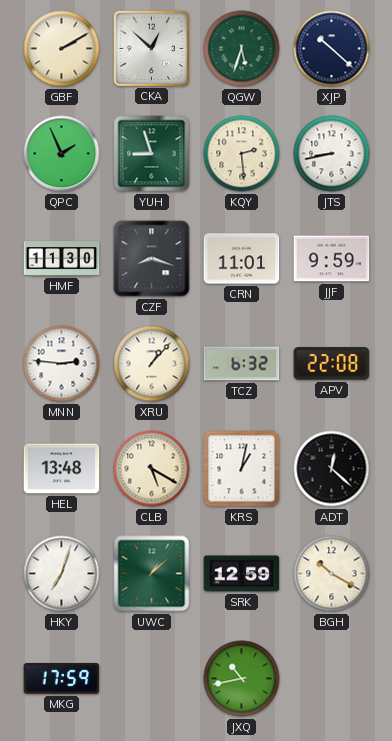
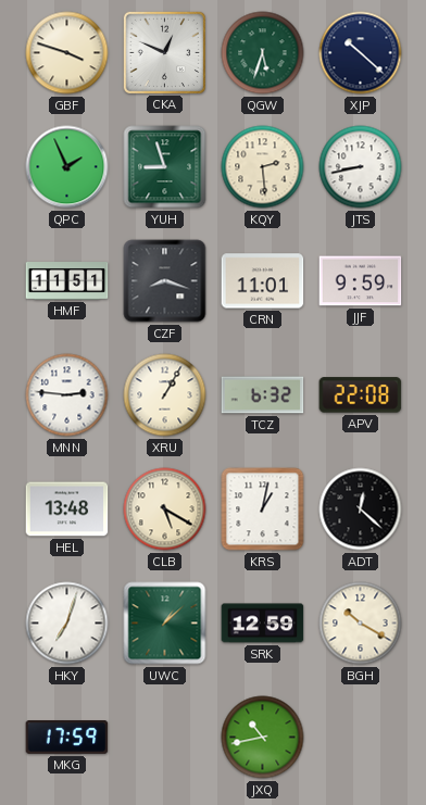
GBF: 2:10 -> 3:48 (67, 53)
CKA: 12:52 -> 12:49 (164, 52)
HMF: 11:30 -> 11:51 (67, 281)
XRU: 1:07 -> 1:05 (165, 395)
